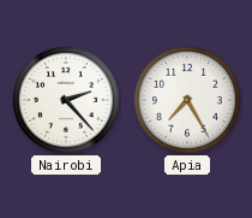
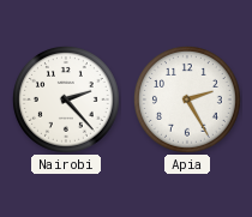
Apia: 7:25 -> 2:25 (187, 100)
